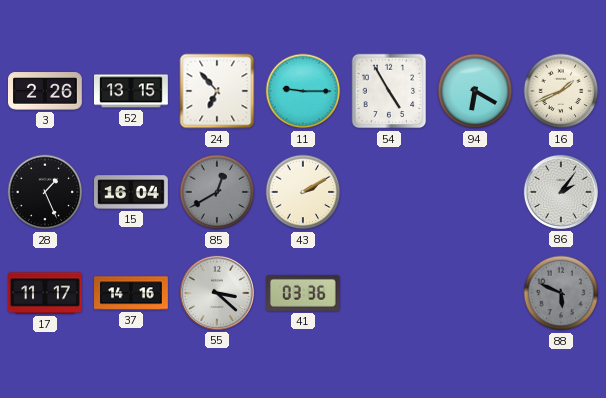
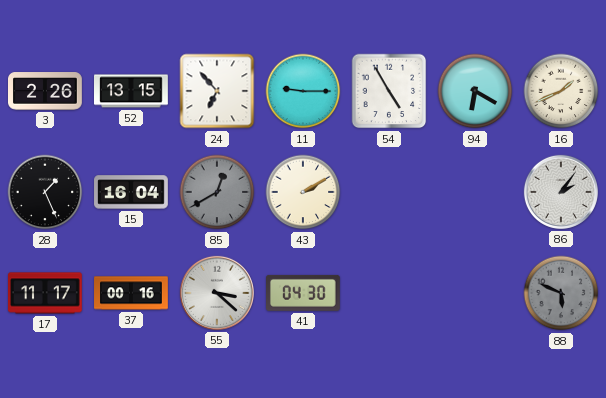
37: 14:16 -> 00:16 (131, 293)
41: 03:36 -> 04:30 (304, 293)
